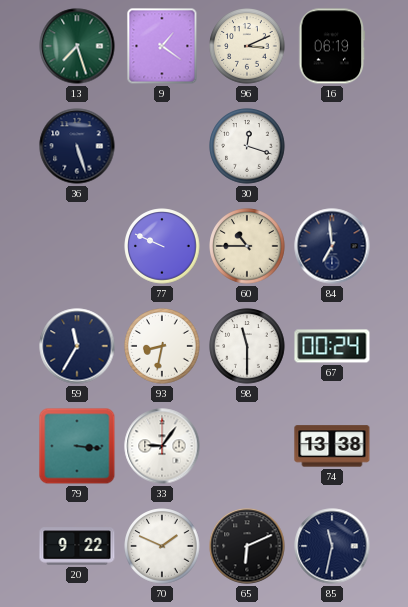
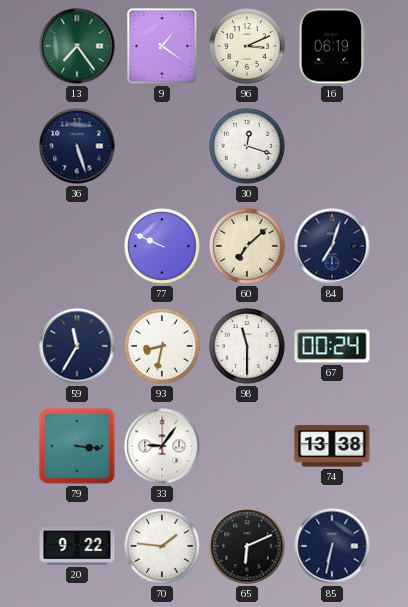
13: 7:27 -> 7:24 (77, 46)
60: 10:45 -> 7:08 (247, 246)
84: 6:59 -> 7:03 (332, 246)
70: 1:49 -> 1:46 (162, 546)
85: 11:32 -> 6:32 (332, 546)
